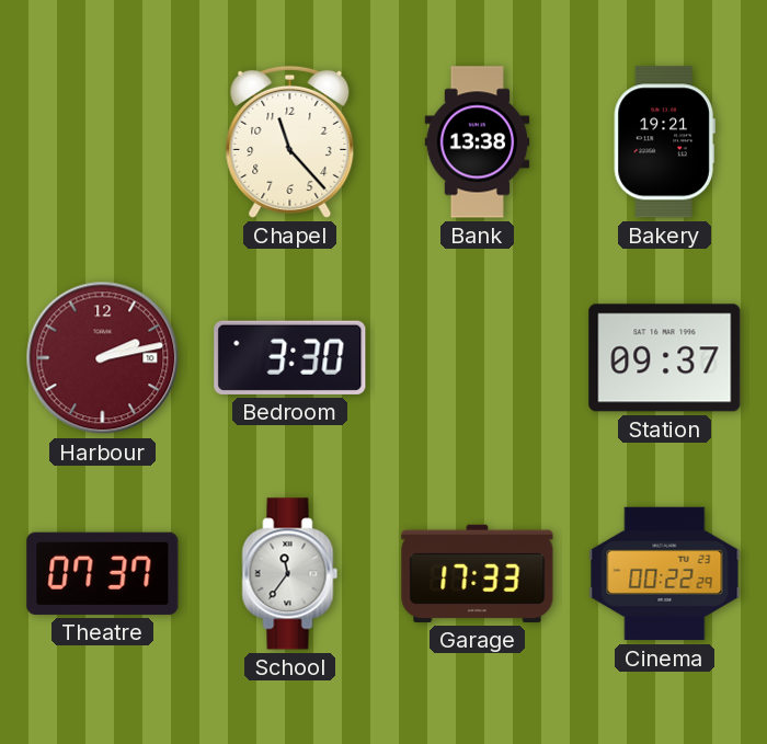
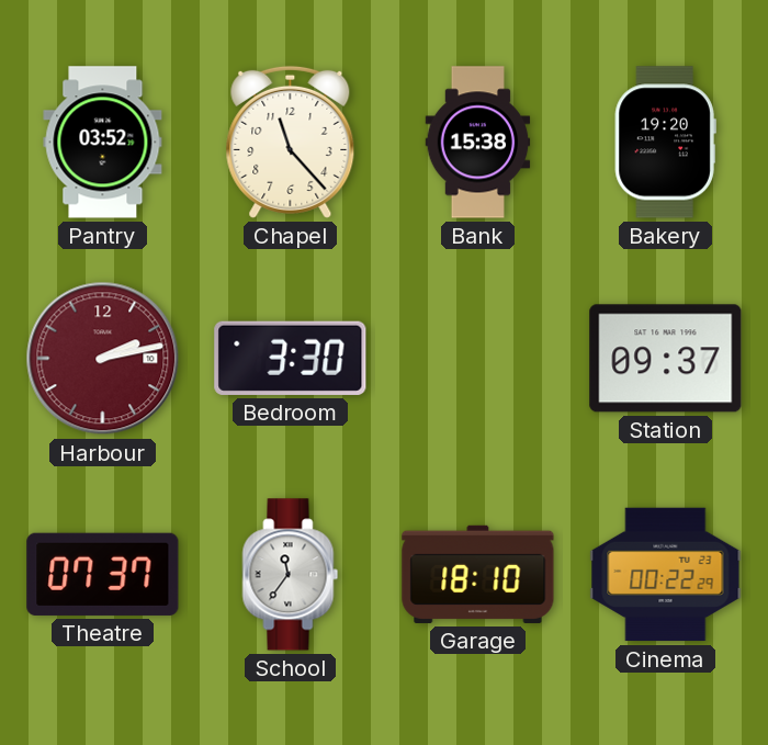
Pantry: none -> 03:52 (103, 143)
Bank: 13:38 -> 15:38 (478, 143)
Bakery: 19:21 -> 19:20 (665, 143)
Garage: 17:33 -> 18:10 (478, 574)
